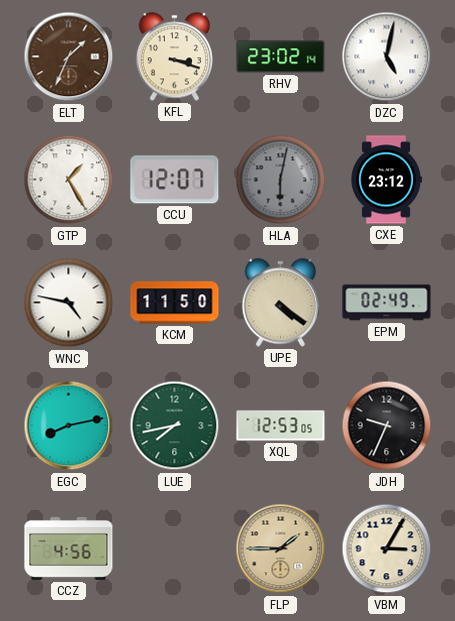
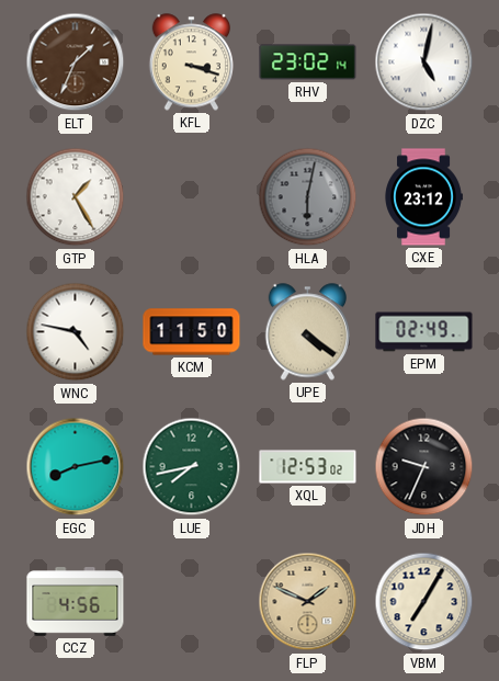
CCU: 12:07 -> none (175, 180)
XQL: 12:53:05 -> 12:53:02 (308, 467)
FLP: 1:45 -> 1:49 (308, 602)
VBM: 3:05 -> 7:05 (424, 602)
